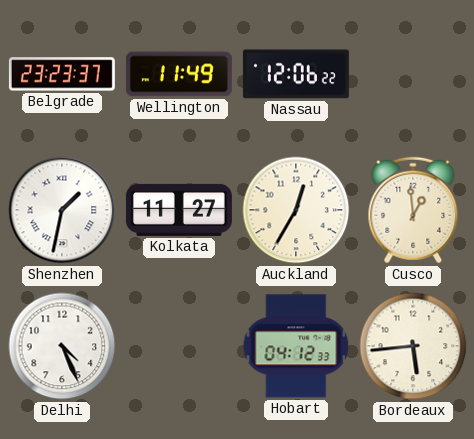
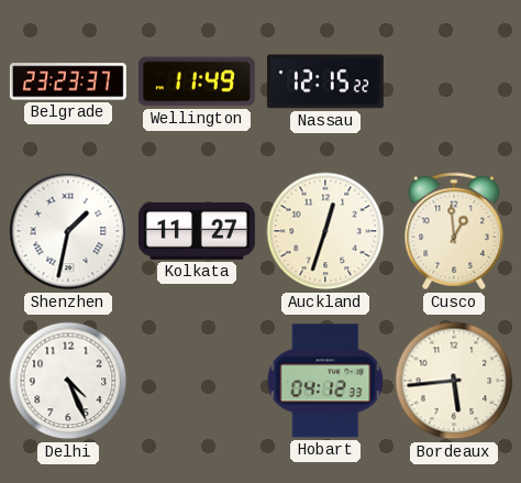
Nassau: 12:06 -> 12:15 (325, 81)
Auckland: 12:35 -> 12:33 (325, 231)
